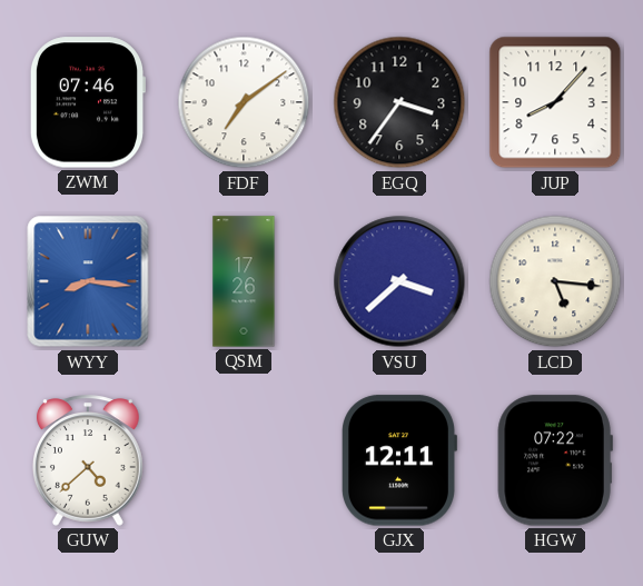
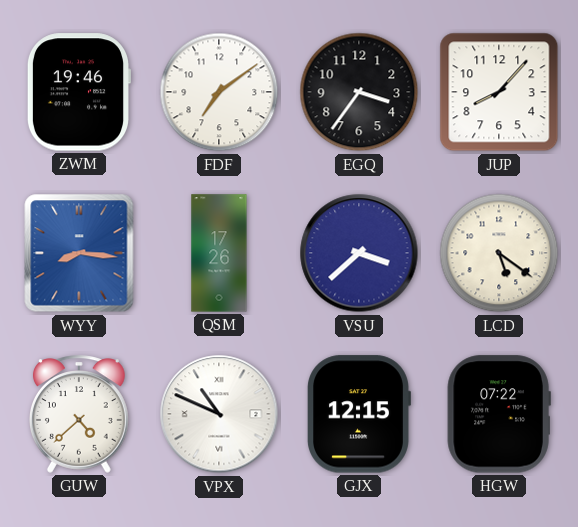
ZWM: 07:46 -> 19:46 (78, 92)
LCD: 5:16 -> 5:21 (499, 253)
VPX: none -> 10:49 (219, 414)
GJX: 12:11 -> 12:15 (359, 414)
